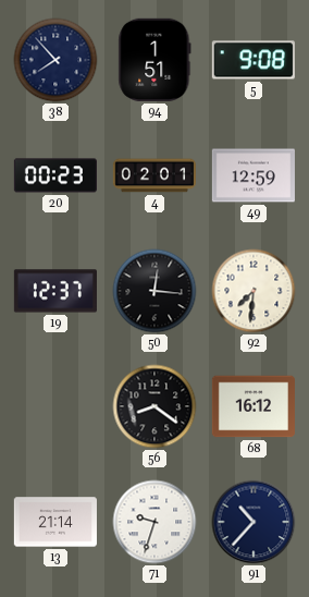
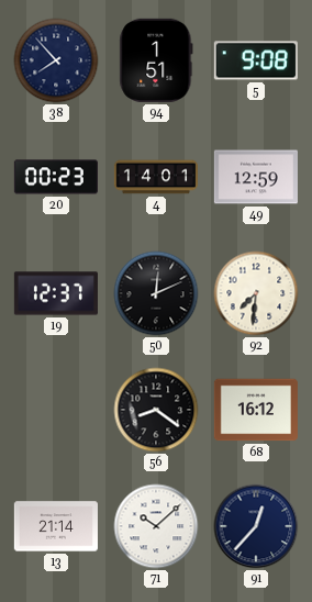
4: 02:01 -> 14:01 (155, 177)
50: 12:16 -> 12:11 (156, 293)
71: 9:33 -> 10:08 (156, 526)
91: 10:37 -> 12:37 (256, 526)
